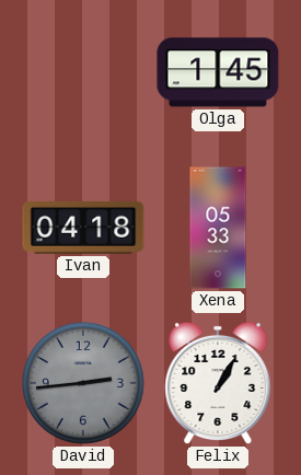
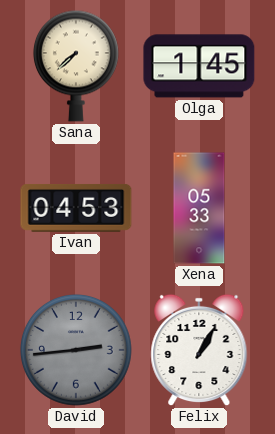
Sana: none -> 7:38 (76, 66)
Ivan: 04:18 -> 04:53 (76, 208)
